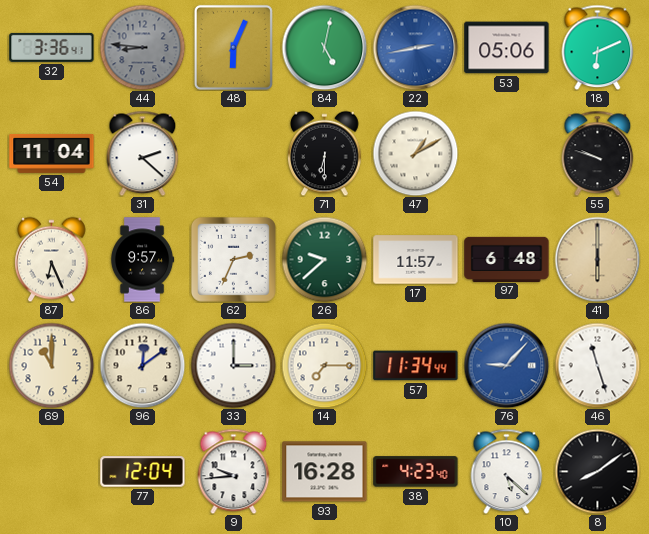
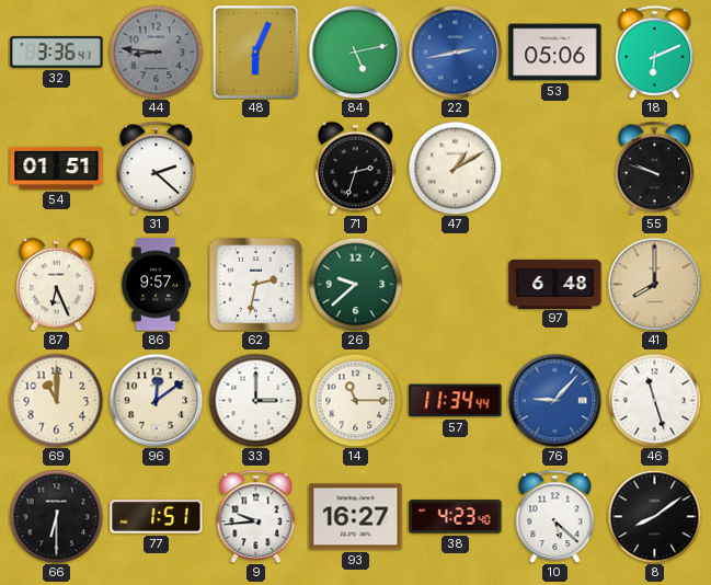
84: 5:02 -> 5:13 (355, 51)
54: 11:04 -> 01:51 (57, 168)
71: 6:30 -> 2:33 (356, 168)
62: 2:34 -> 2:32 (255, 284)
17: 11:57 -> none (416, 260)
41: 6:00 -> 8:00 (654, 284)
14: 7:15 -> 11:15 (355, 400)
66: none -> 6:30 (56, 516)
77: 12:04 -> 1:51 (157, 517)
93: 16:28 -> 16:27 (356, 517)
